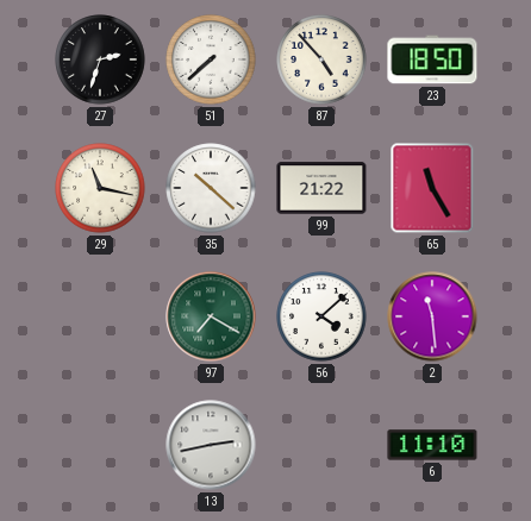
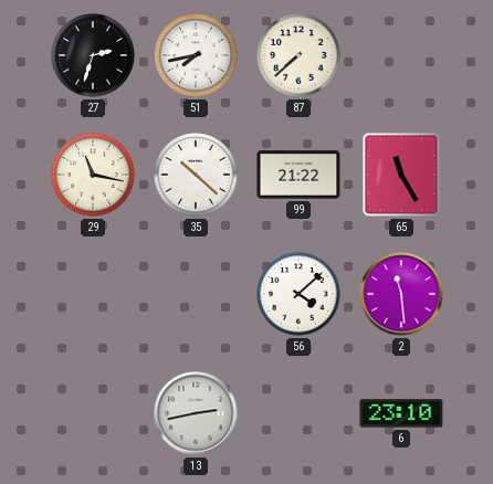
51: 7:38 -> 7:43 (196, 55)
87: 4:53 -> 7:38 (298, 55)
23: 18:50 -> none (432, 59)
97: 7:20 -> none (211, 316)
6: 11:10 -> 23:10 (401, 413)
